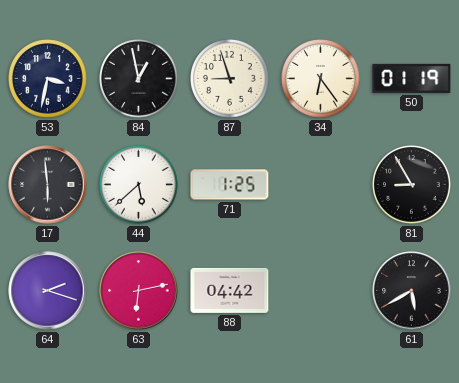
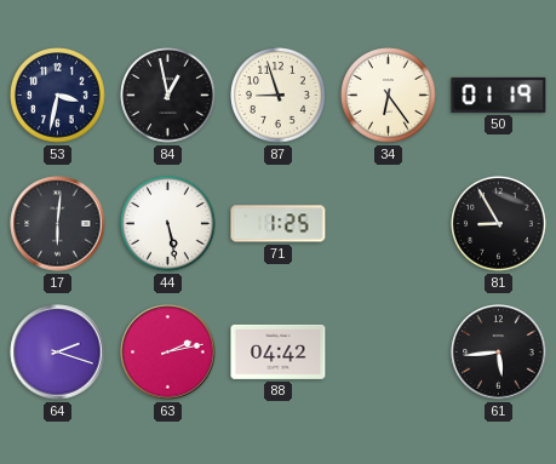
17: 5:59 -> 6:01 (58, 224)
44: 5:38 -> 5:28 (168, 224)
63: 6:13 -> 2:13 (168, 353)
61: 5:40 -> 5:44 (499, 353)
